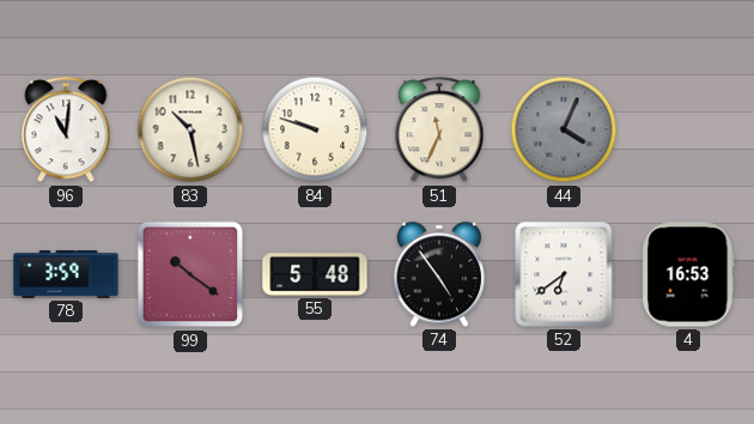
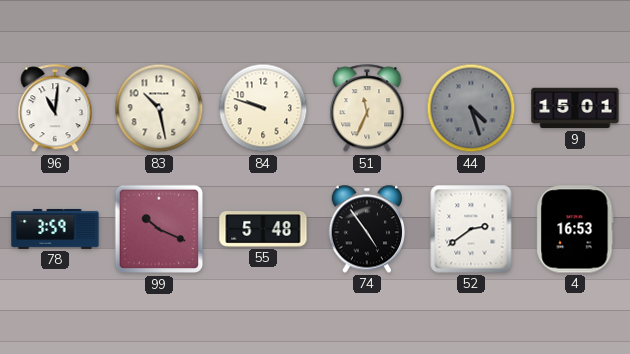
44: 4:04 -> 4:27 (471, 108)
9: none -> 15:01 (575, 108)
99: 10:21 -> 10:19 (159, 229)
52: 6:39 -> 2:39 (471, 229)
